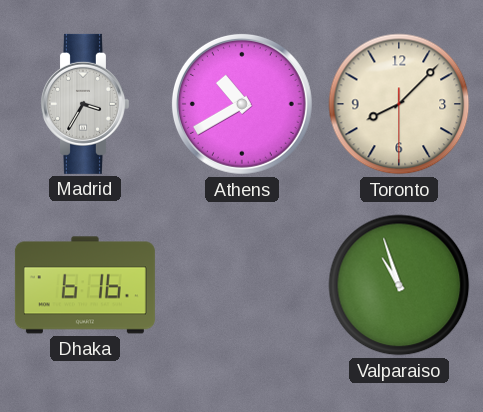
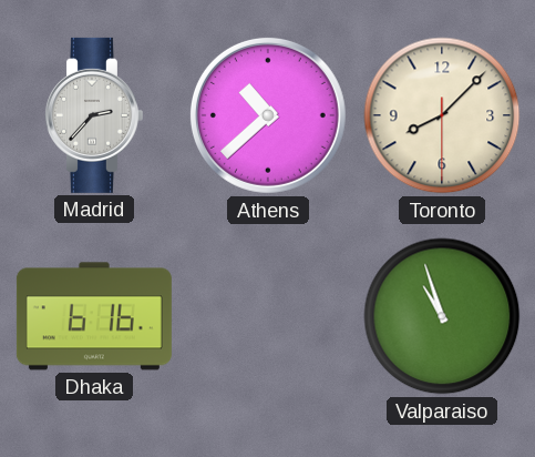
Madrid: 3:35 -> 2:37 (93, 115)
Athens: 10:40 -> 10:38 (268, 115)
